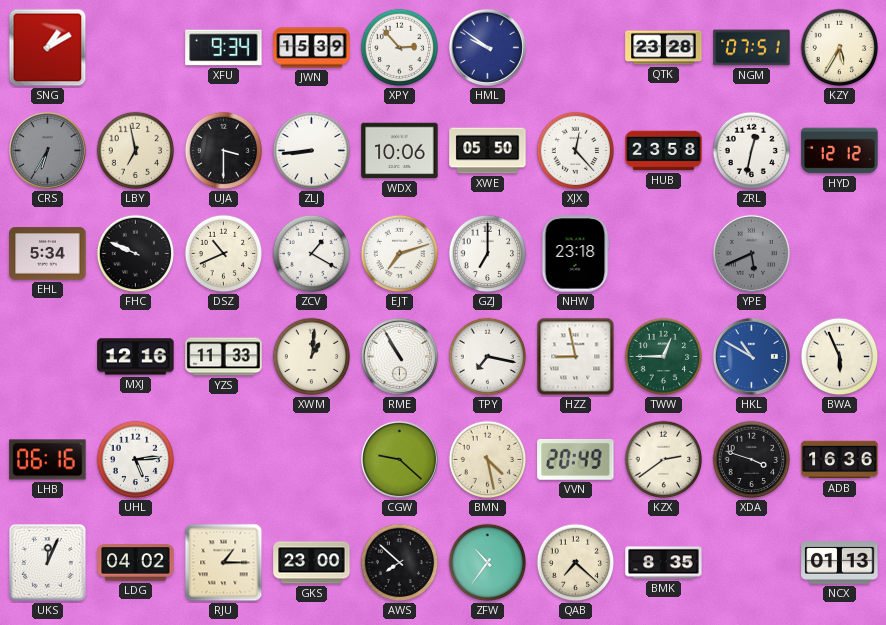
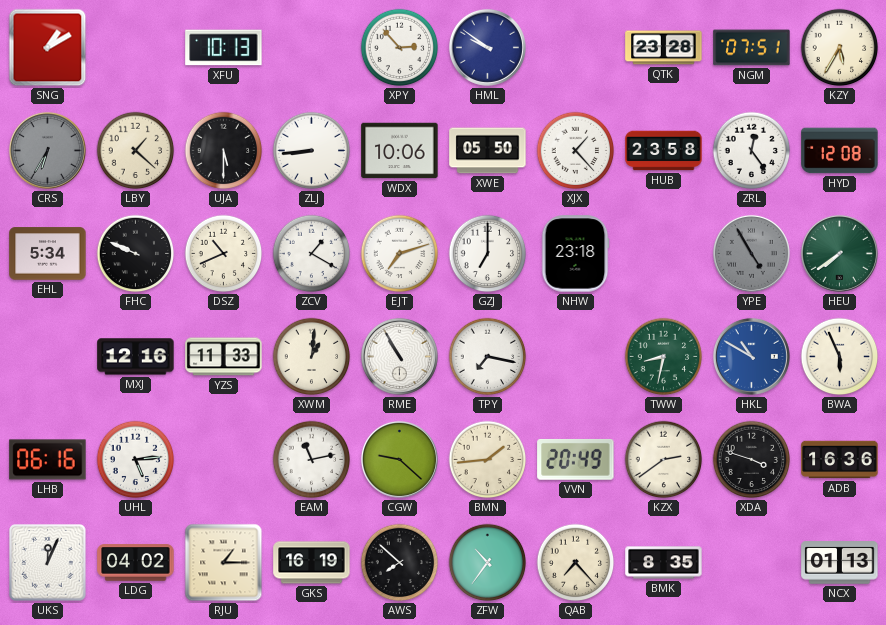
XFU: 9:34 -> 10:13 (224, 48)
JWN: 15:39 -> none (312, 48)
LBY: 6:58 -> 1:22 (136, 151)
UJA: 3:30 -> 5:30 (224, 151)
XJX: 12:23 -> 1:23 (576, 151)
ZRL: 12:32 -> 12:24 (752, 151)
HYD: 12:12 -> 12:08 (840, 151)
YPE: 5:41 -> 4:55 (751, 253)
HEU: none -> 7:39 (839, 253)
HZZ: 8:58 -> none (576, 357)
TWW: 12:45 -> 8:32 (664, 357)
EAM: none -> 11:13 (312, 460)
BMN: 4:28 -> 1:44 (488, 460)
GKS: 23:00 -> 16:19 (312, 563)
QAB: 7:22 -> 7:23 (576, 563)
